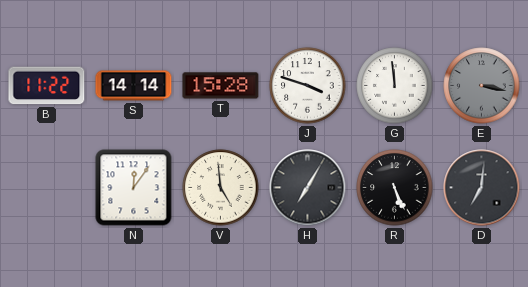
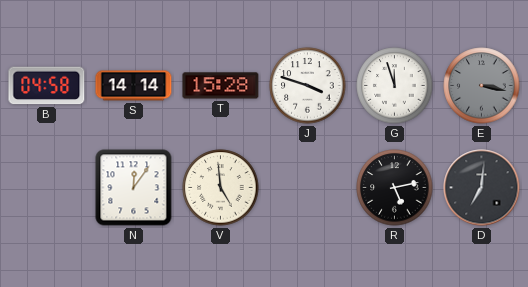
B: 11:22 -> 04:58 (47, 86)
G: 11:59 -> 11:57 (395, 86)
H: 7:05 -> none (308, 188)
R: 5:26 -> 5:13 (395, 188)
